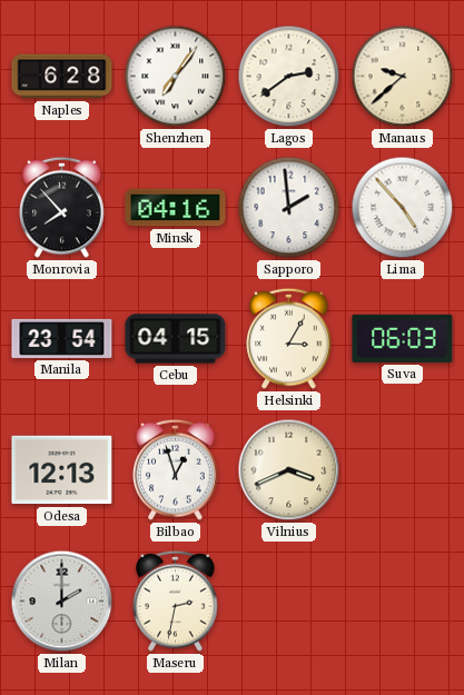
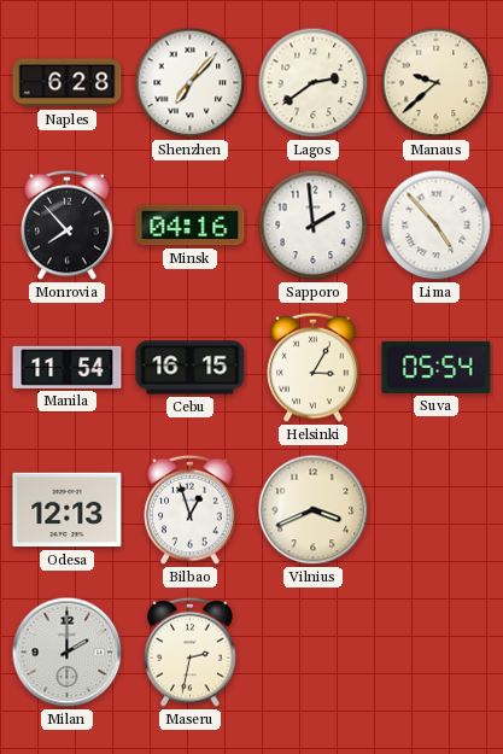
Shenzhen: 7:06 -> 7:07 (191, 83)
Manila: 23:54 -> 11:54 (68, 367)
Cebu: 04:15 -> 16:15 (191, 368)
Suva: 06:03 -> 05:54 (437, 367)
